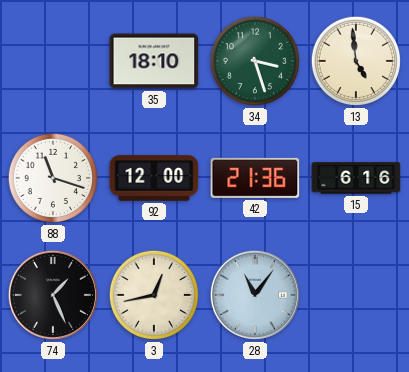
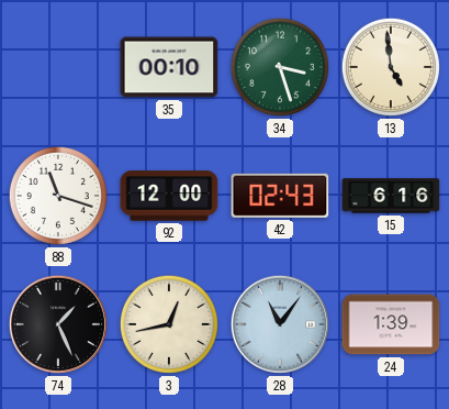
35: 18:10 -> 00:10 (169, 67)
42: 21:36 -> 02:43 (280, 196)
24: none -> 1:39 (391, 324)
